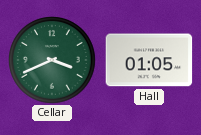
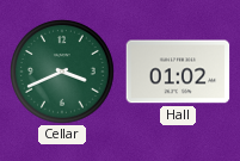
Hall: 01:05 -> 01:02 (178, 72)
